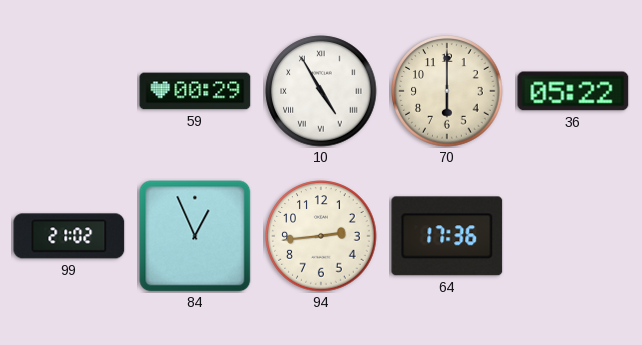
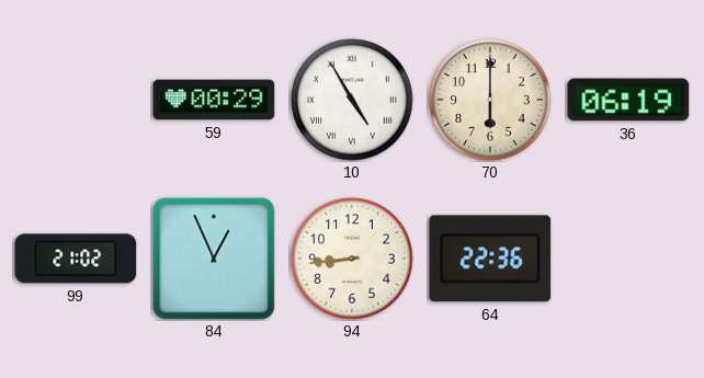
36: 05:22 -> 06:19 (628, 100)
94: 2:44 -> 8:44 (352, 259)
64: 17:36 -> 22:36 (490, 259)
